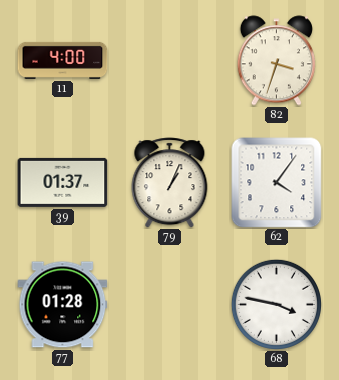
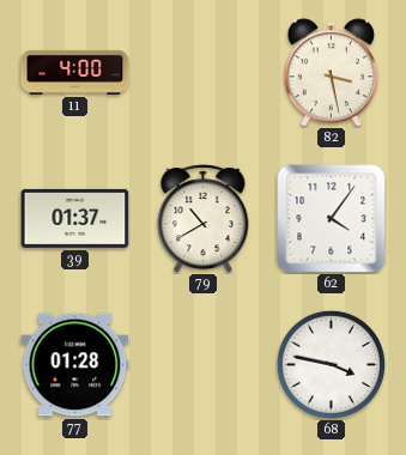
82: 3:33 -> 3:28 (331, 73)
79: 1:04 -> 10:40 (204, 219)
